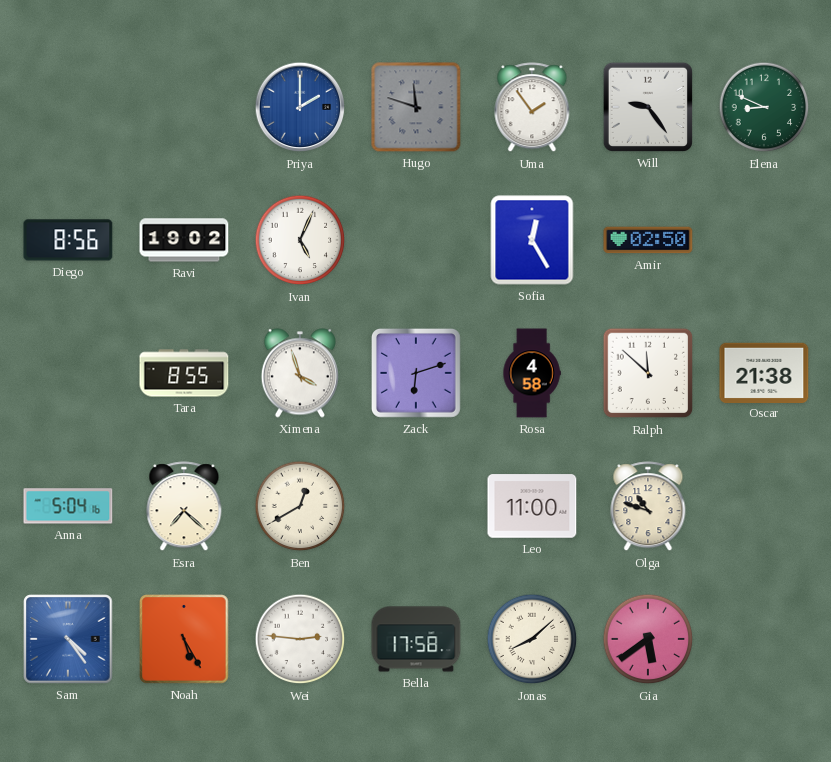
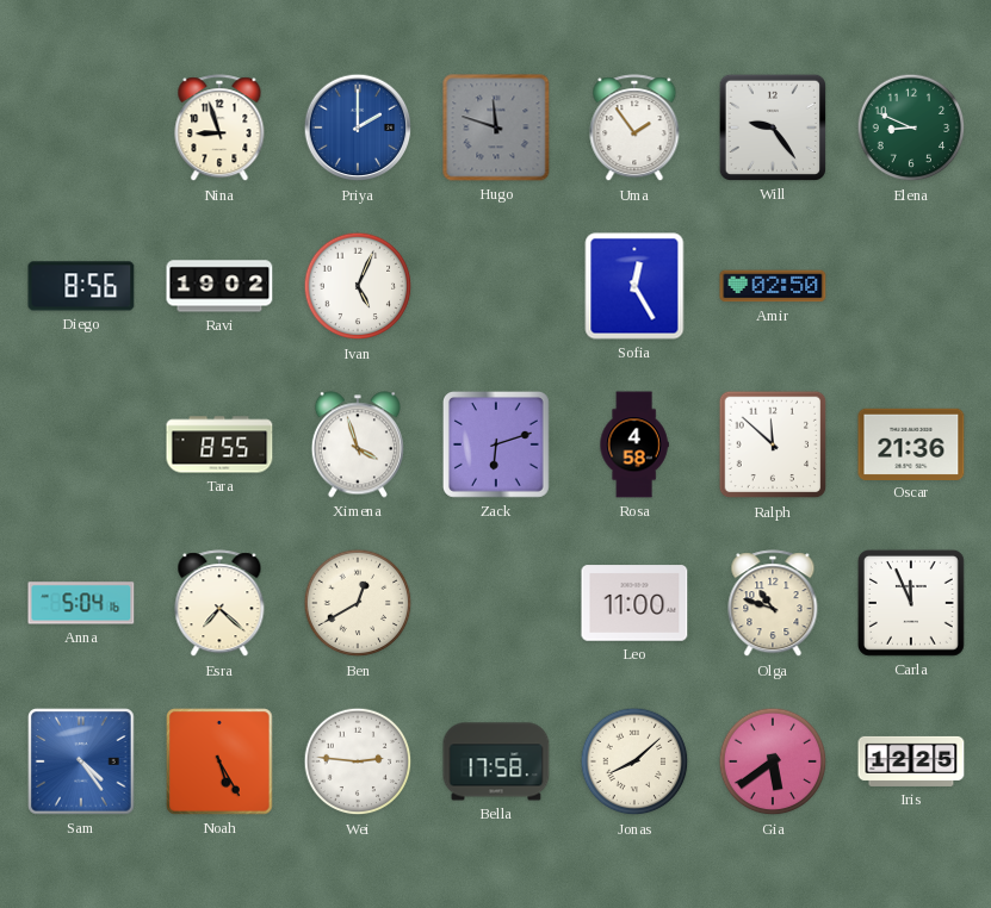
Nina: none -> 8:57 (219, 129)
Oscar: 21:38 -> 21:36 (911, 443)
Carla: none -> 11:56 (911, 603)
Iris: none -> 12:25 (911, 761)
